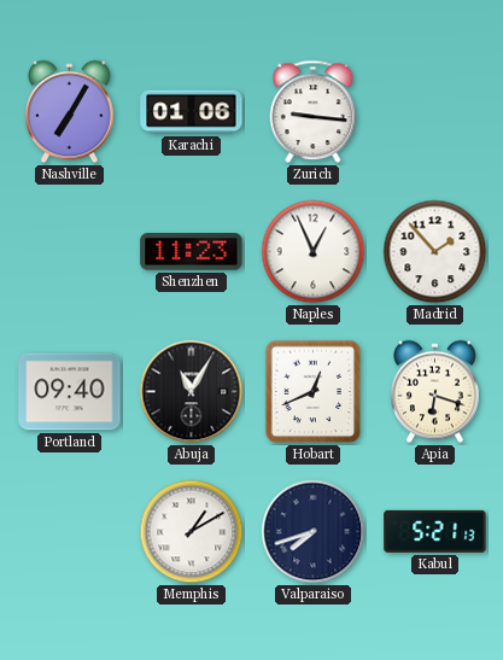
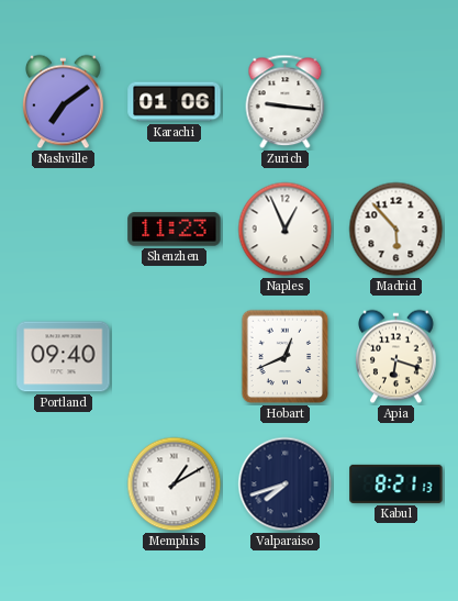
Nashville: 7:05 -> 7:09 (64, 102)
Madrid: 1:53 -> 5:53 (396, 230)
Abuja: 11:05 -> none (192, 392)
Kabul: 5:21 -> 8:21 (396, 483)
